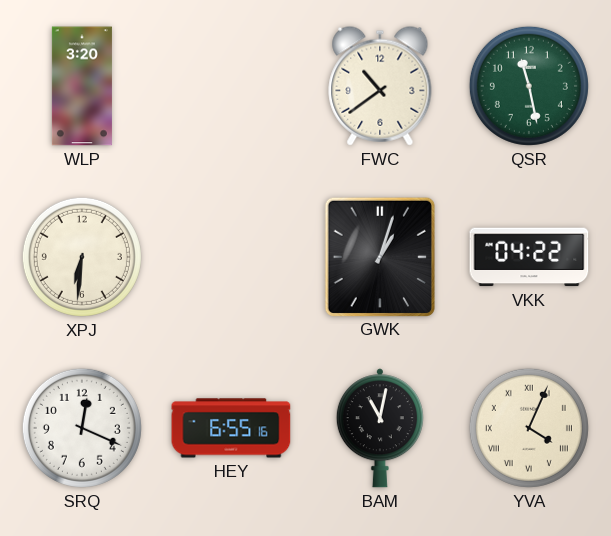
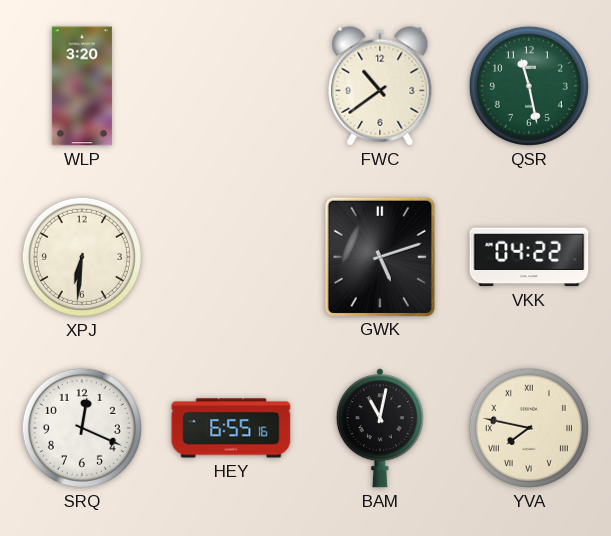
GWK: 1:03 -> 5:12 (379, 256)
YVA: 4:04 -> 7:47 (529, 428)
